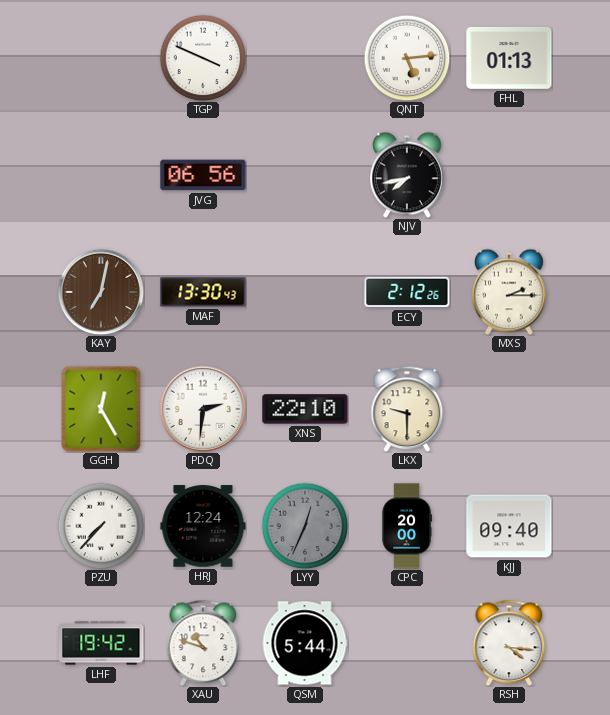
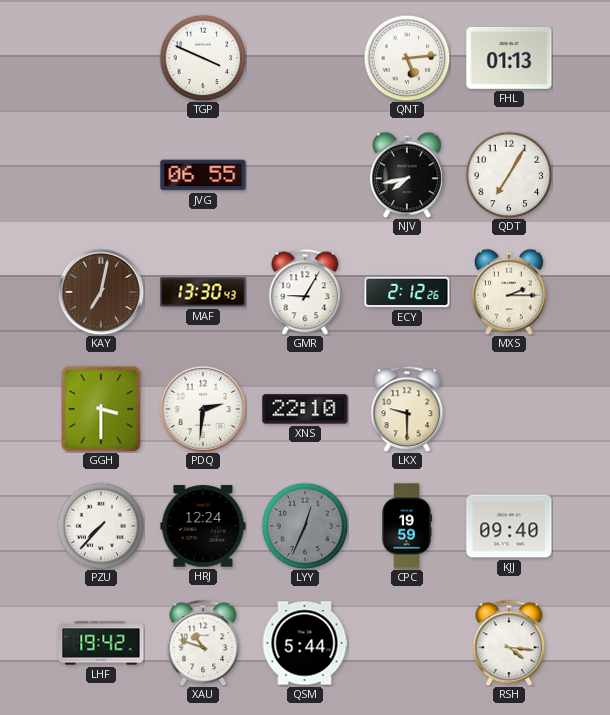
JVG: 06:56 -> 06:55 (203, 175)
QDT: none -> 7:05 (509, 175)
GMR: none -> 9:05 (305, 292)
GGH: 12:25 -> 3:30 (101, 409)
CPC: 20:00 -> 19:59 (407, 526)
